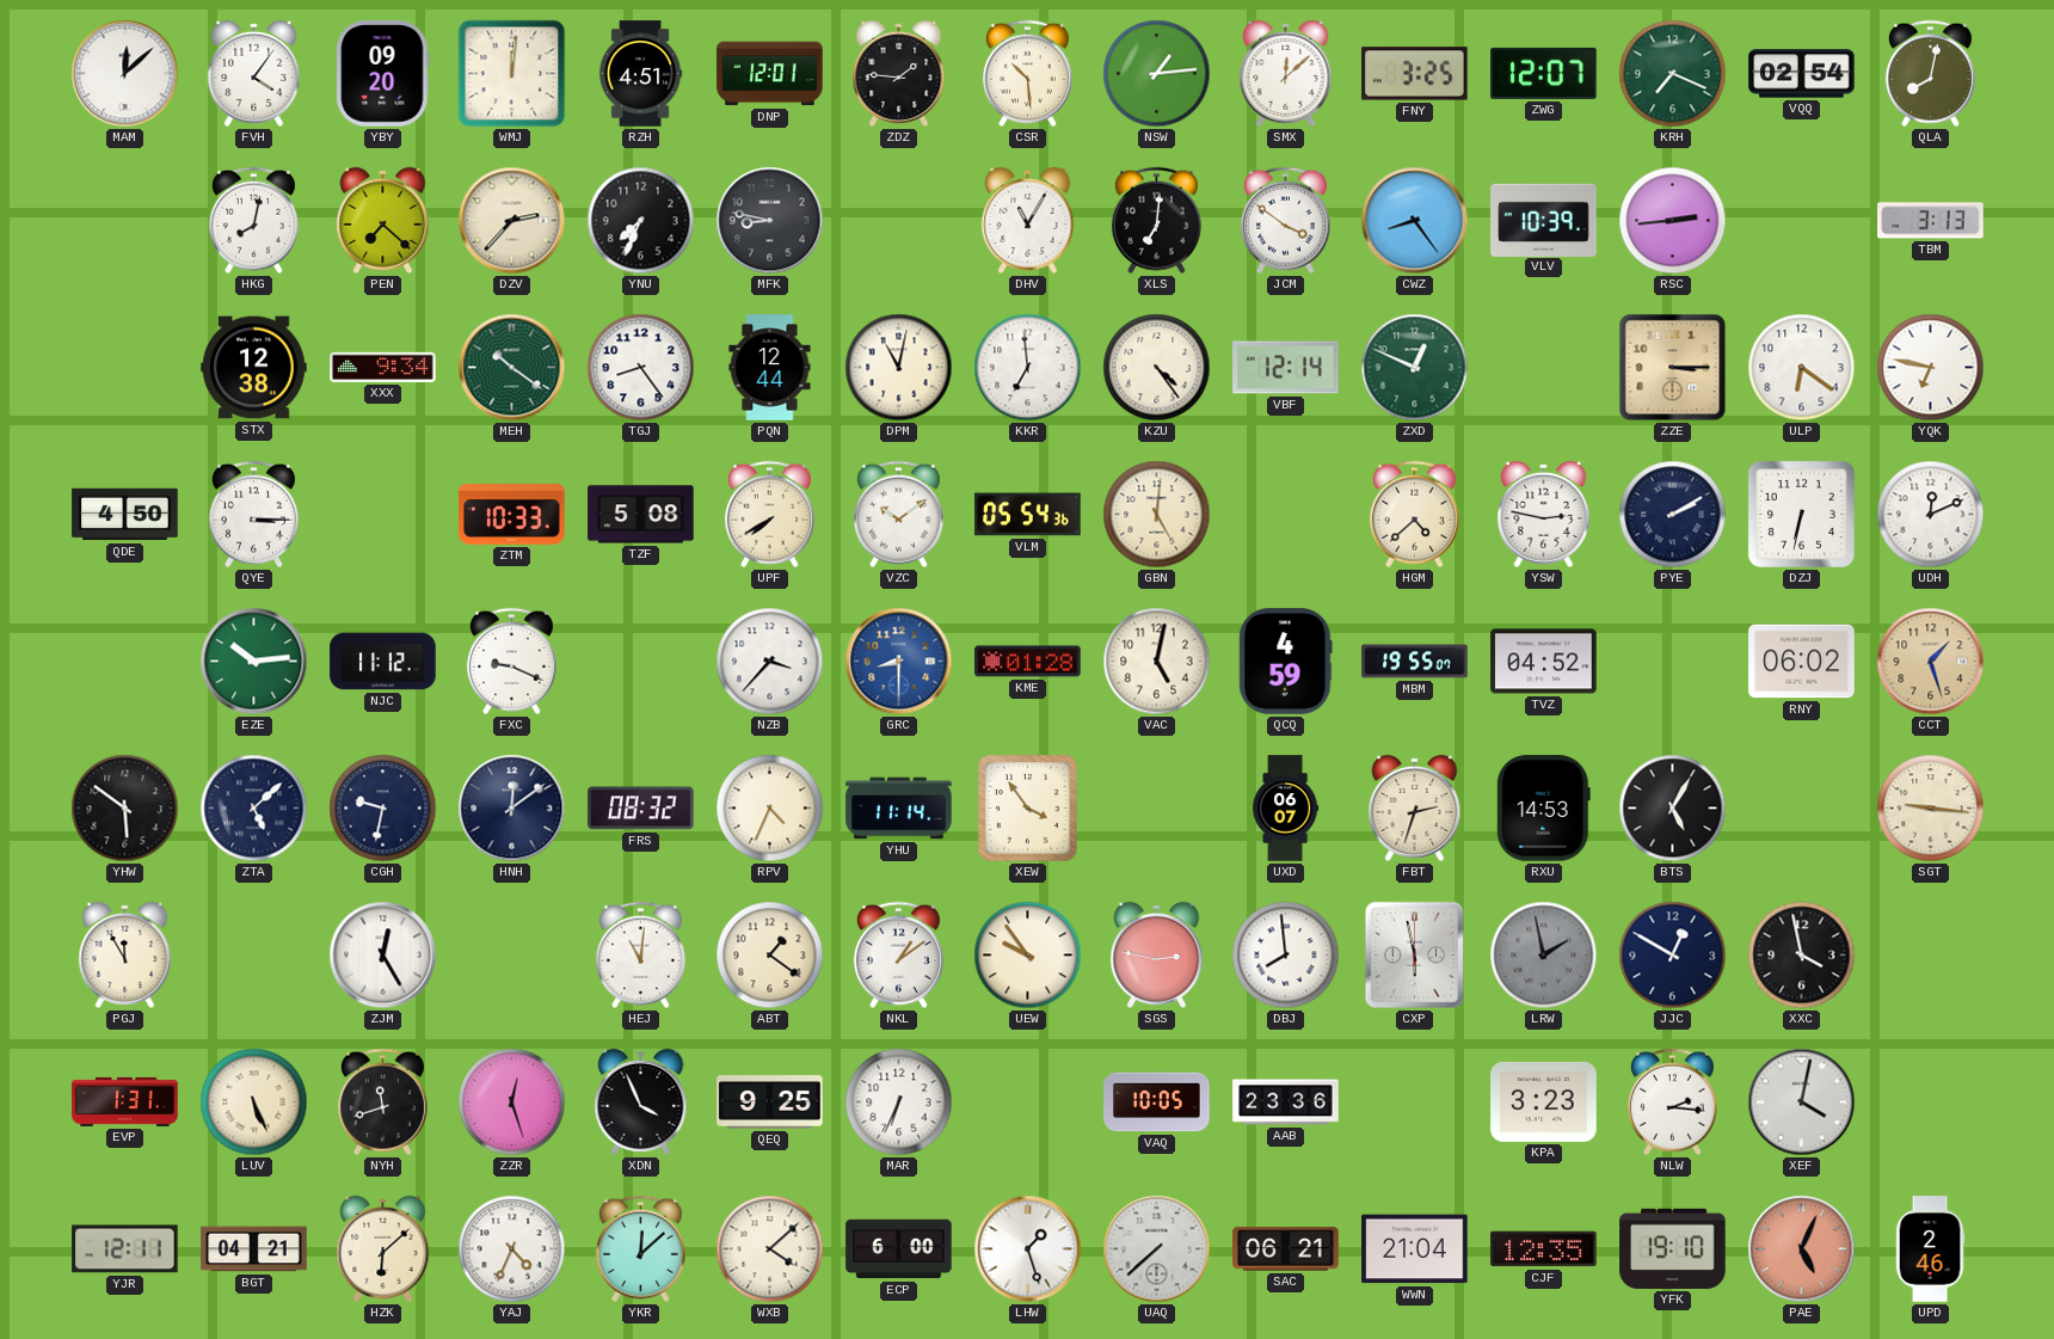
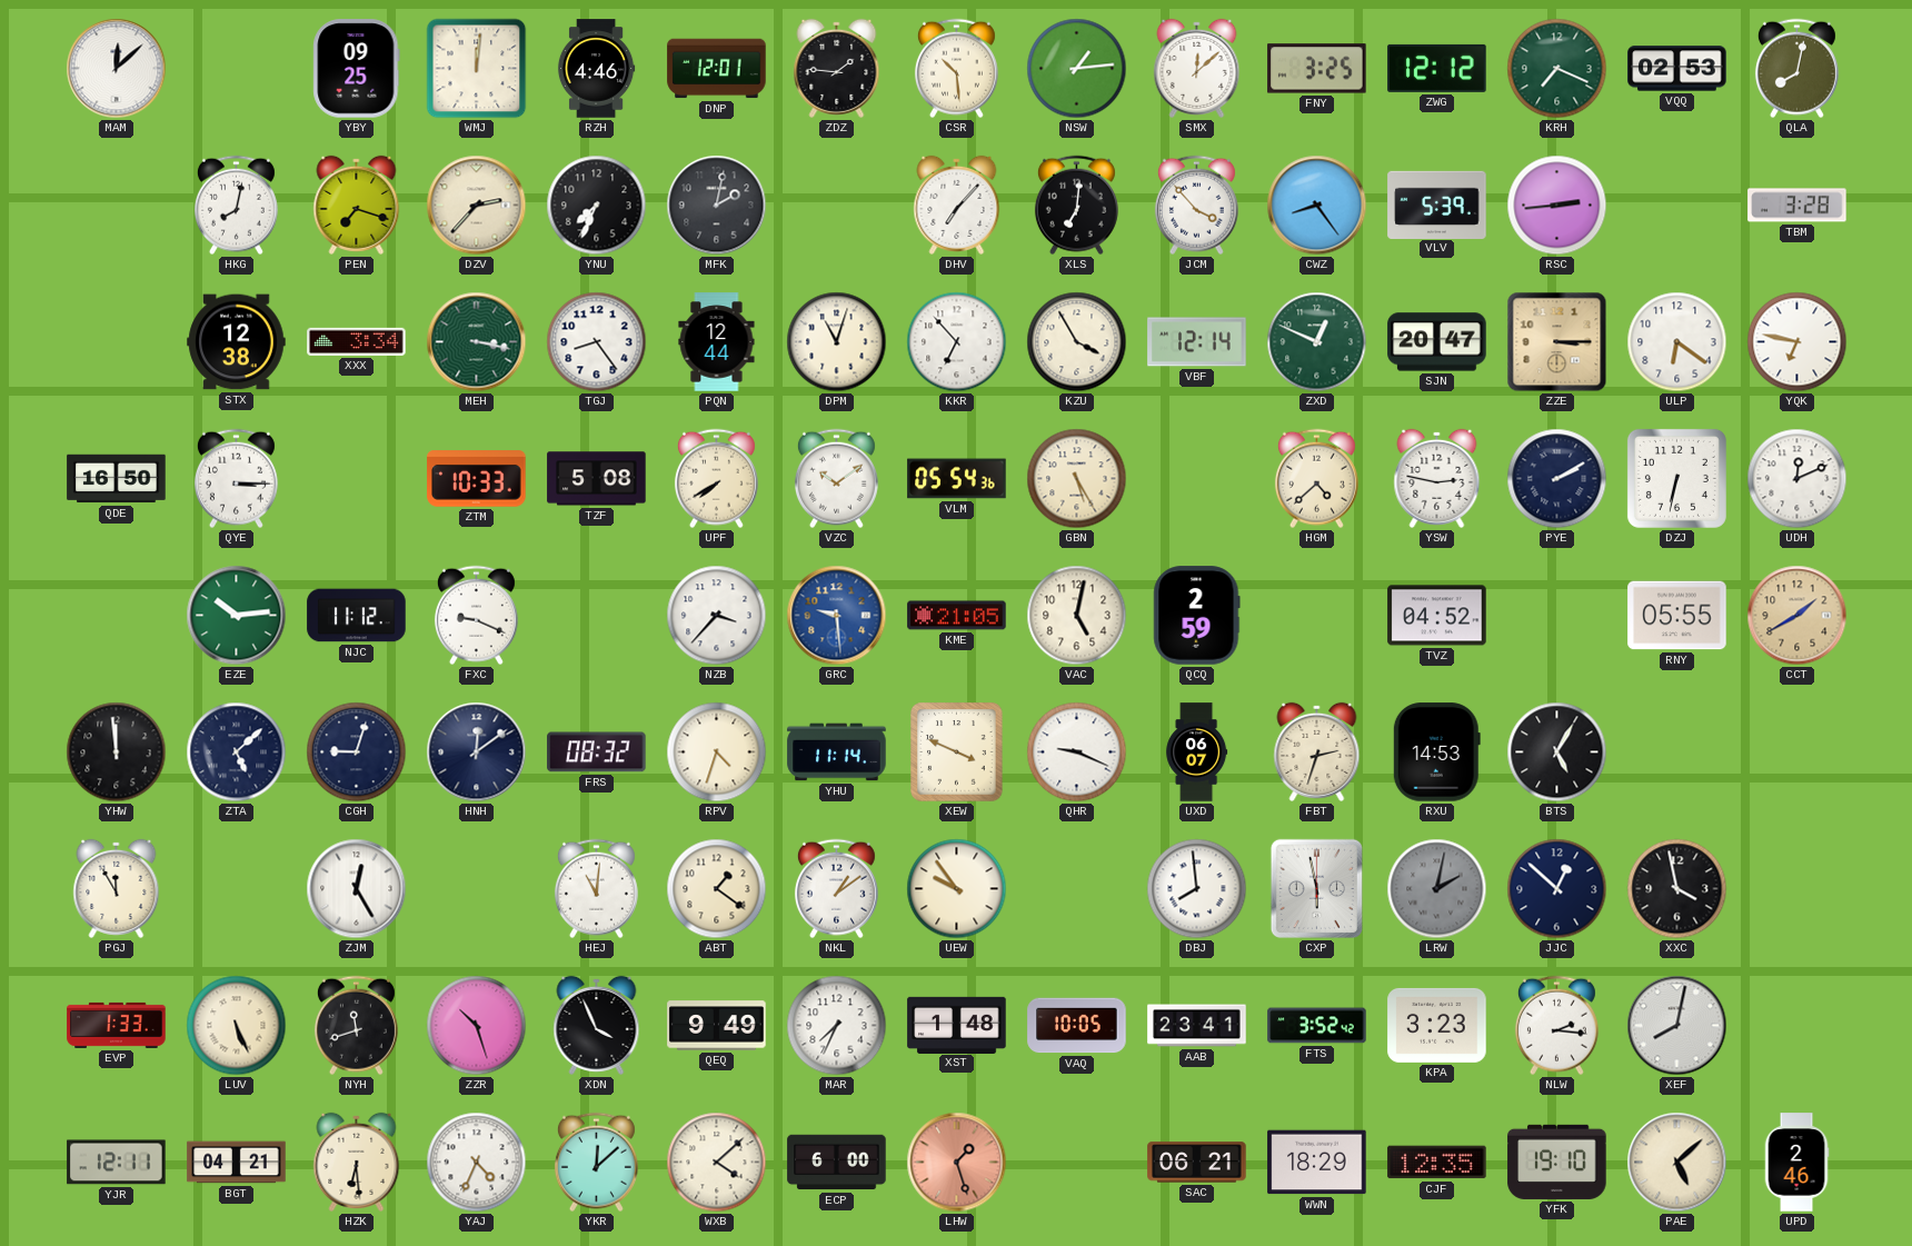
FVH: 4:06 -> none (254, 73)
YBY: 09:20 -> 09:25 (357, 69)
RZH: 4:51 -> 4:46 (596, 69)
ZWG: 12:07 -> 12:12 (1437, 68)
VQQ: 02:54 -> 02:53 (1677, 69)
PEN: 7:22 -> 7:18 (357, 205)
MFK: 8:47 -> 2:02 (717, 206)
DHV: 11:05 -> 7:07 (957, 205)
JCM: 3:51 -> 3:53 (1196, 206)
VLV: 10:39 -> 5:39 (1437, 205)
TBM: 3:13 -> 3:28 (1798, 206)
XXX: 9:34 -> 3:34 (357, 341)
MEH: 10:21 -> 3:17 (477, 342)
DPM: 11:02 -> 11:03 (837, 342)
KKR: 6:59 -> 6:53 (957, 342)
KZU: 4:24 -> 3:55 (1077, 342)
SJN: none -> 20:47 (1437, 342)
QDE: 4:50 -> 16:50 (117, 479)
GBN: 5:01 -> 5:25 (1077, 479)
GRC: 8:30 -> 9:29 (837, 616)
KME: 01:28 -> 21:05 (957, 616)
QCQ: 4:59 -> 2:59 (1197, 616)
MBM: 19:55 -> none (1415, 662)
RNY: 06:02 -> 05:55 (1677, 616)
CCT: 1:27 -> 1:40 (1798, 616)
YHW: 5:51 -> 11:59 (117, 752)
CGH: 9:32 -> 9:03 (357, 752)
RPV: 4:34 -> 4:33 (717, 752)
XEW: 3:54 -> 3:49 (957, 752)
QHR: none -> 9:19 (1077, 752)
SGT: 9:16 -> none (1931, 809)
SGS: 2:47 -> none (1157, 954)
LRW: 1:58 -> 2:02 (1437, 889)
JJC: 12:50 -> 12:52 (1557, 889)
EVP: 1:31 -> 1:33 (117, 1025)
ZZR: 12:27 -> 10:27 (477, 1026)
QEQ: 9:25 -> 9:49 (717, 1026)
MAR: 6:34 -> 7:34 (837, 1026)
XST: none -> 1:48 (957, 1025)
AAB: 23:36 -> 23:41 (1197, 1026)
FTS: none -> 3:52 (1317, 1026)
XEF: 4:02 -> 8:02 (1677, 1026)
HZK: 6:08 -> 6:29 (357, 1162)
LHW dial: white -> salmon (957, 1163)
UAQ: 7:38 -> none (1157, 1249)
WWN: 21:04 -> 18:29 (1317, 1163)
PAE: 5:04 -> 5:08 (1677, 1163)
PAE dial: salmon -> cream (1677, 1163)
